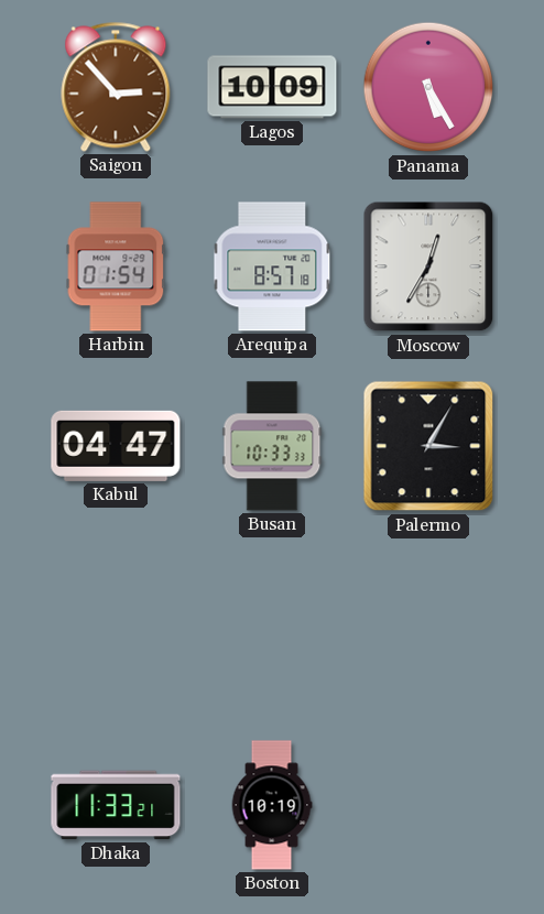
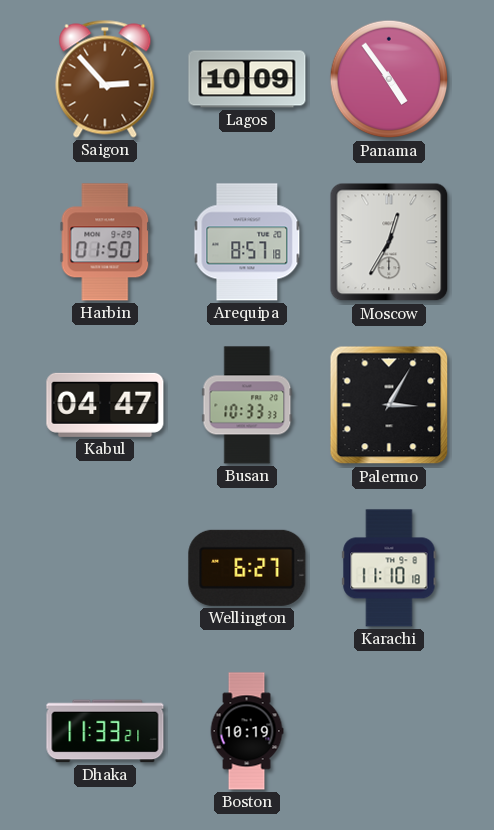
Panama: 5:25 -> 4:54 (389, 79)
Harbin: 01:54 -> 01:50 (105, 242)
Wellington: none -> 6:27 (247, 568)
Karachi: none -> 11:10 (389, 568)
